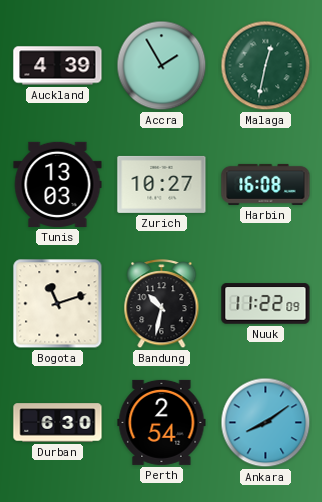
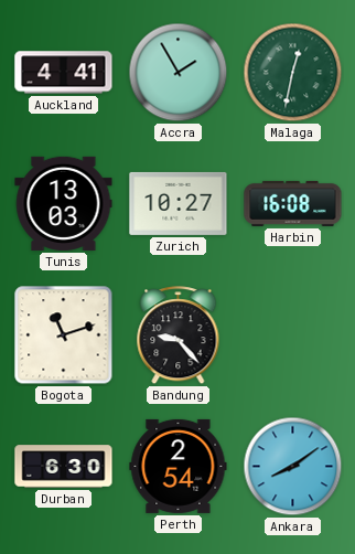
Auckland: 4:39 -> 4:41 (64, 73)
Bandung: 10:32 -> 9:23 (179, 335)
Nuuk: 11:22 -> none (266, 304)
